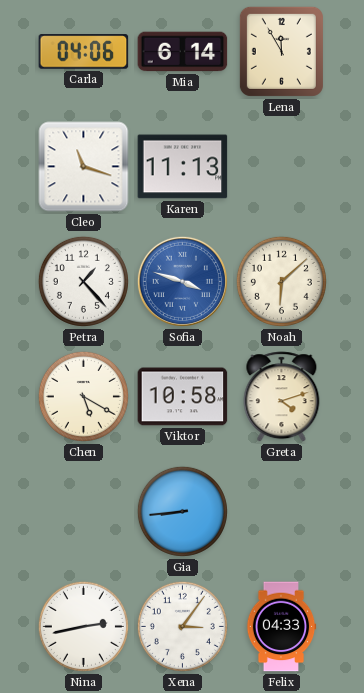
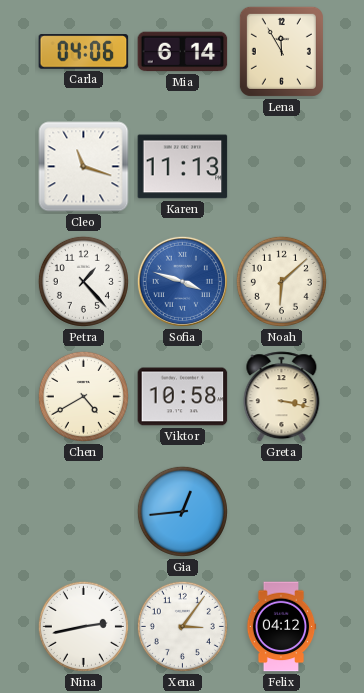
Chen: 5:20 -> 4:40 (83, 396)
Greta: 4:12 -> 3:17 (282, 397)
Gia: 8:44 -> 12:44 (182, 511)
Felix: 04:33 -> 04:12 (281, 627)
